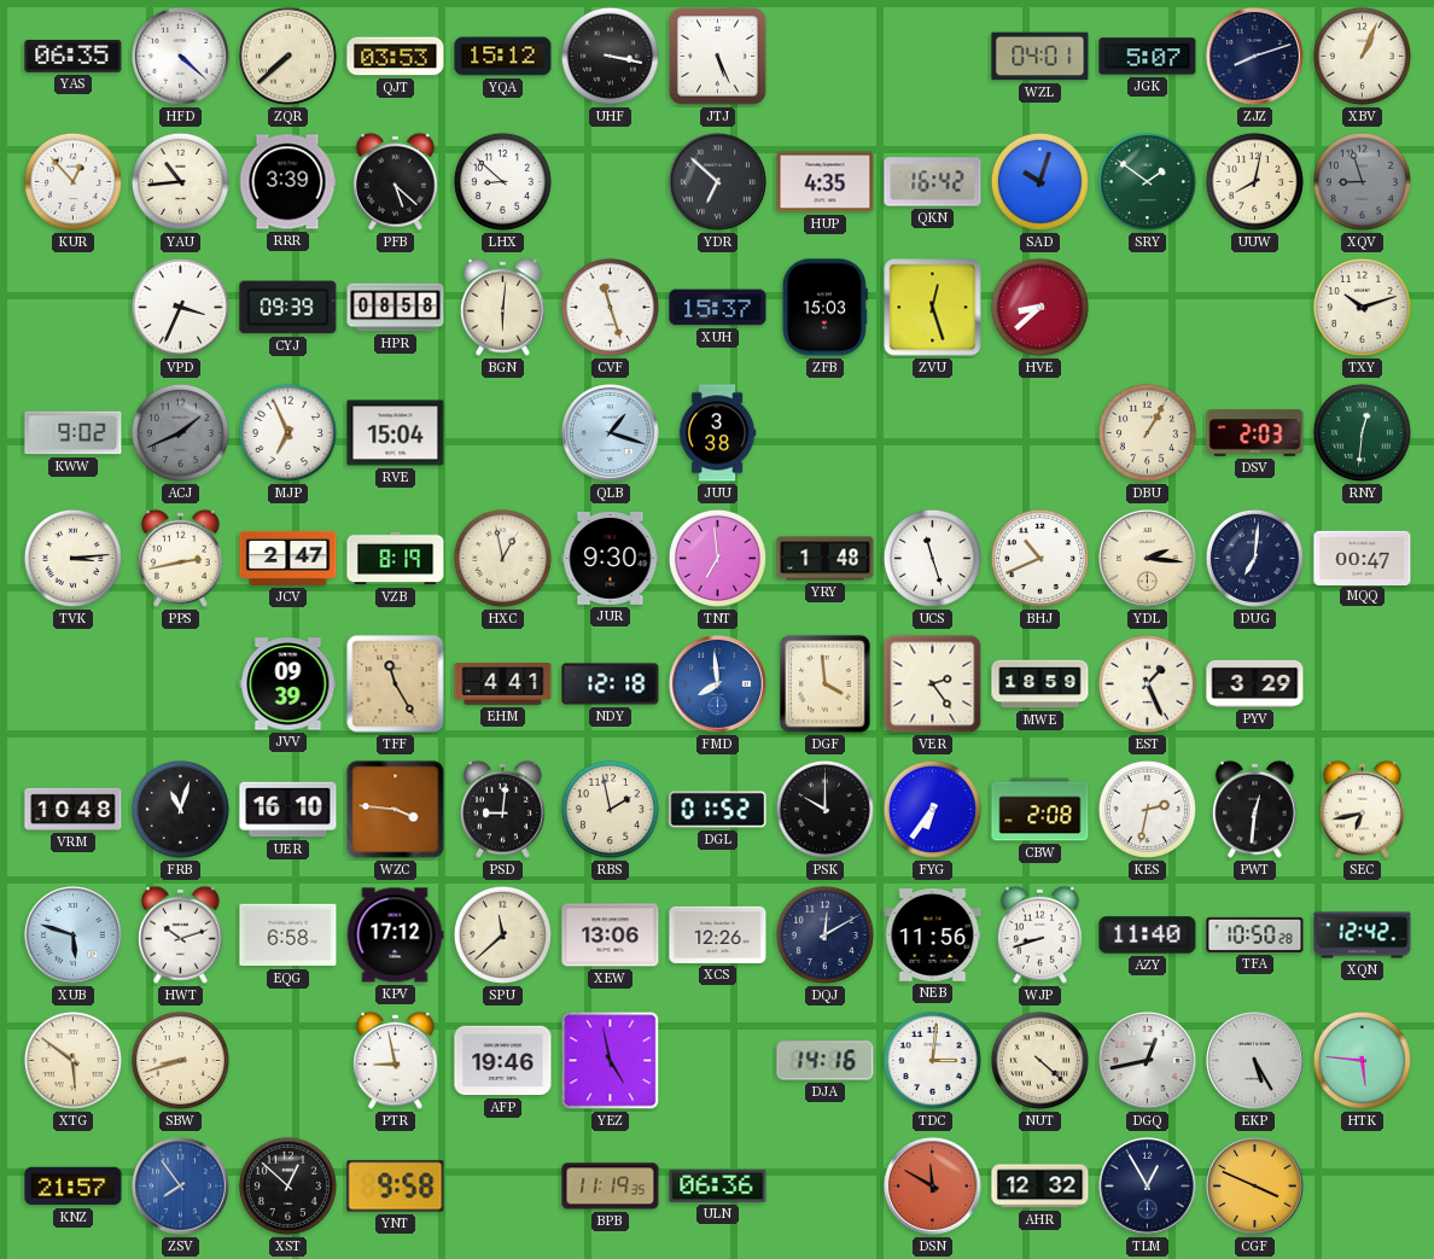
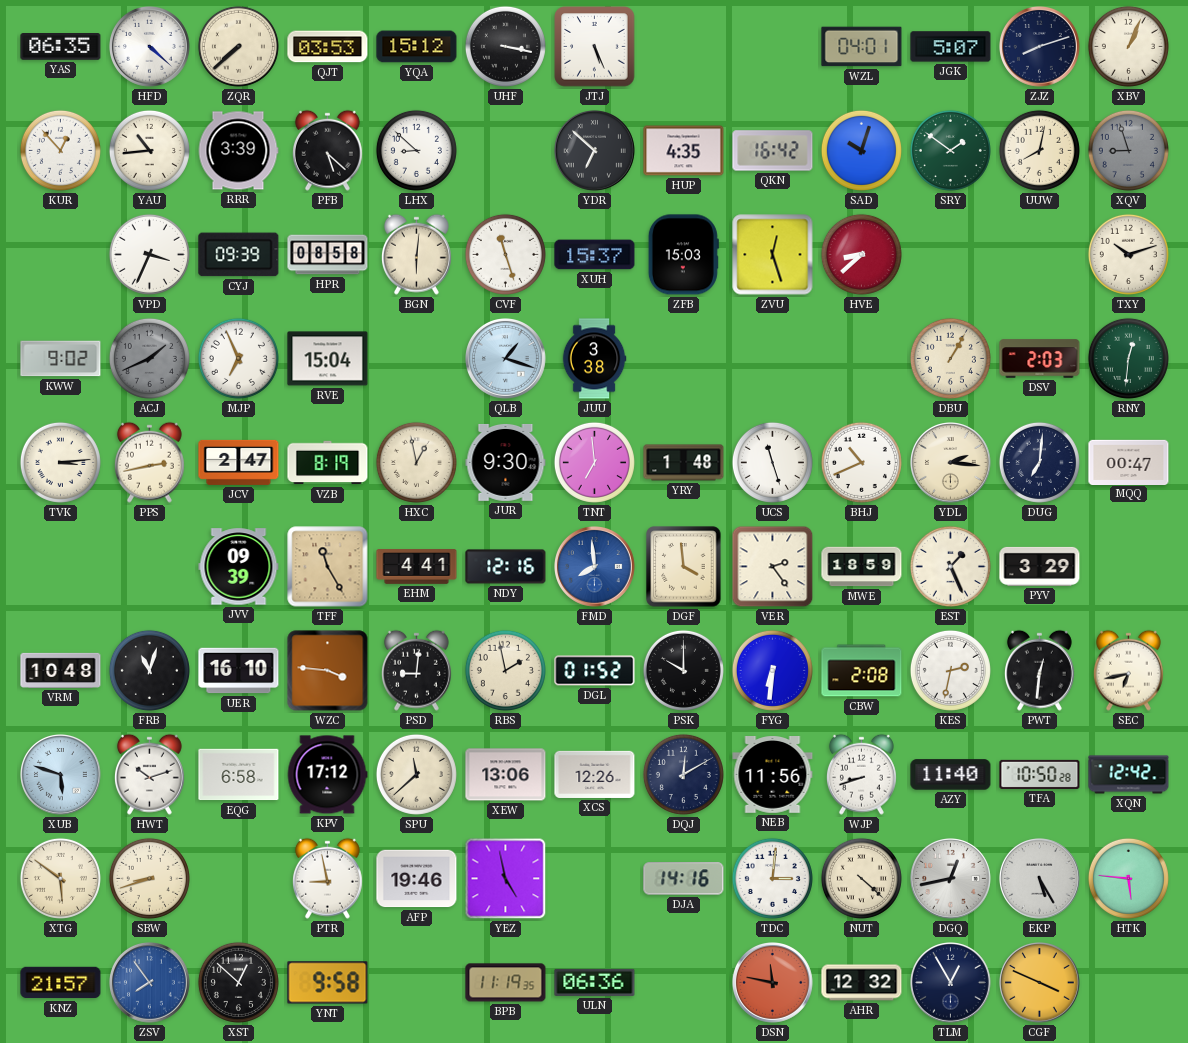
NDY: 12:18 -> 12:16 (506, 567)
FYG: 6:36 -> 6:31 (772, 670)
DSN: 11:50 -> 11:47 (773, 983)
